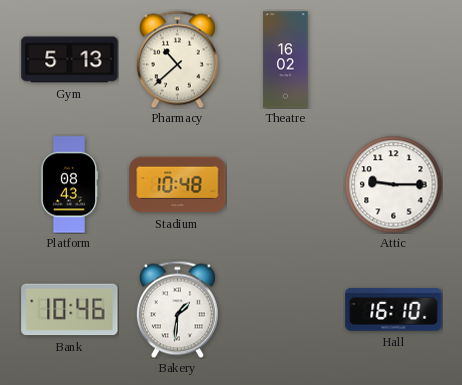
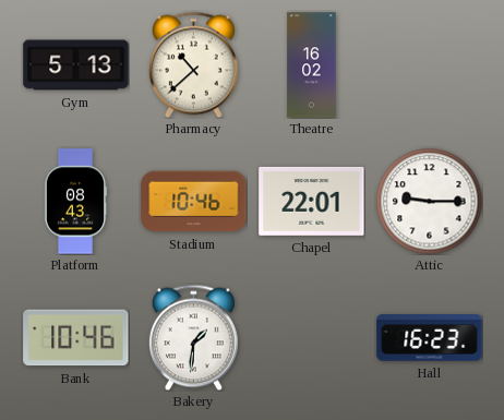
Stadium: 10:48 -> 10:46 (194, 202)
Chapel: none -> 22:01 (312, 201)
Hall: 16:10 -> 16:23 (430, 338)
